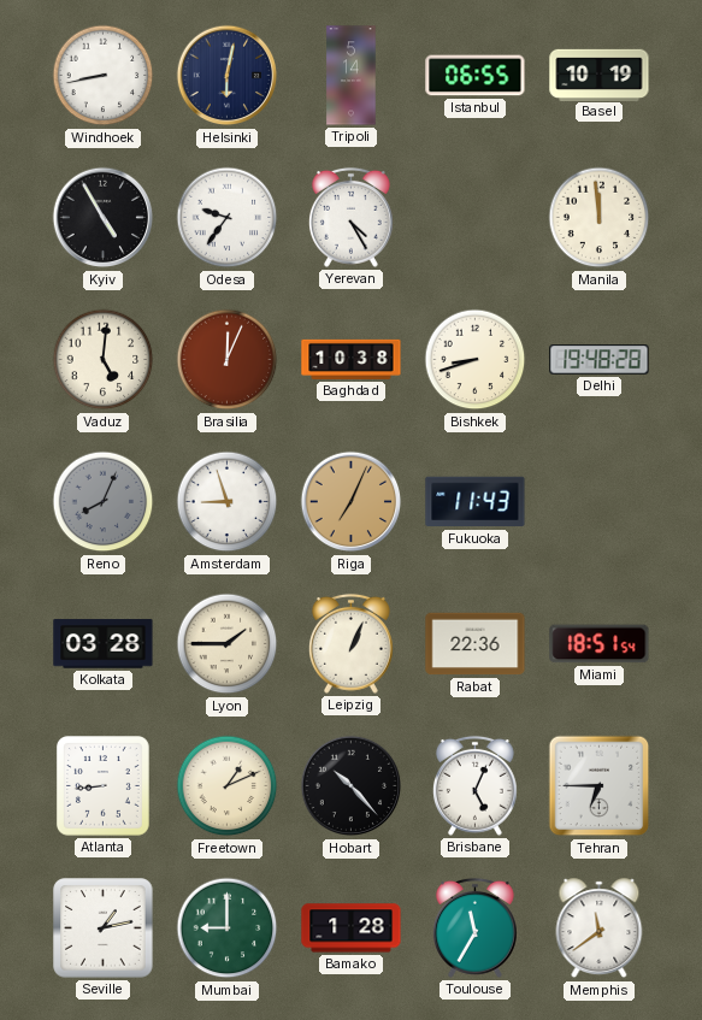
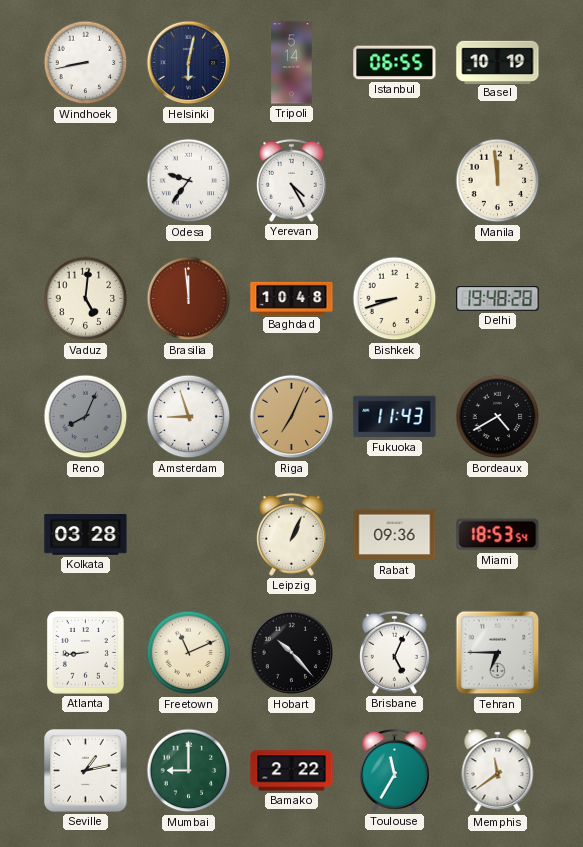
Kyiv: 4:55 -> none (104, 218)
Brasilia: 12:04 -> 11:59 (189, 299)
Baghdad: 10:38 -> 10:48 (292, 298)
Bordeaux: none -> 4:40 (498, 417)
Lyon: 1:45 -> none (228, 644)
Rabat: 22:36 -> 09:36 (395, 535)
Miami: 18:51 -> 18:53 (498, 535)
Freetown: 1:11 -> 11:11 (189, 653)
Bamako: 1:28 -> 2:22 (292, 771)
